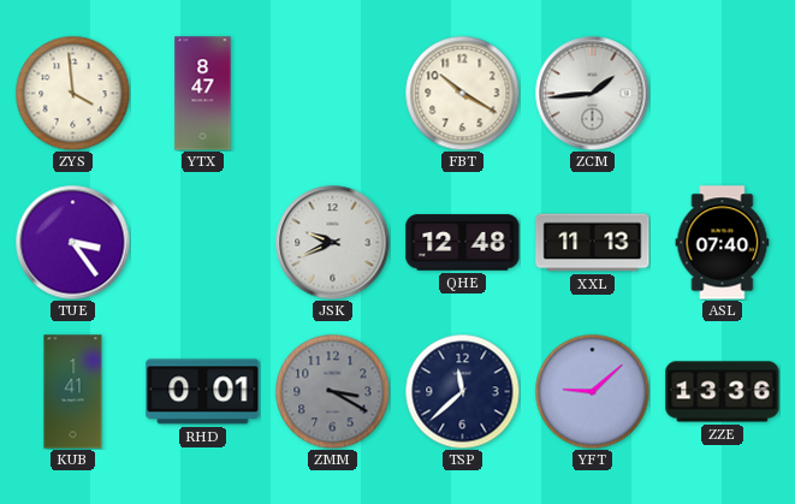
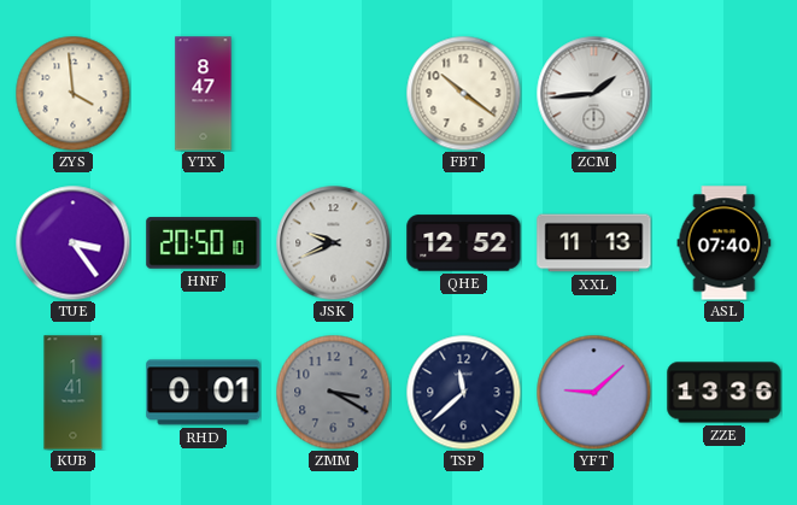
FBT: 10:20 -> 10:21 (463, 93)
HNF: none -> 20:50 (204, 243)
QHE: 12:48 -> 12:52 (464, 243)
